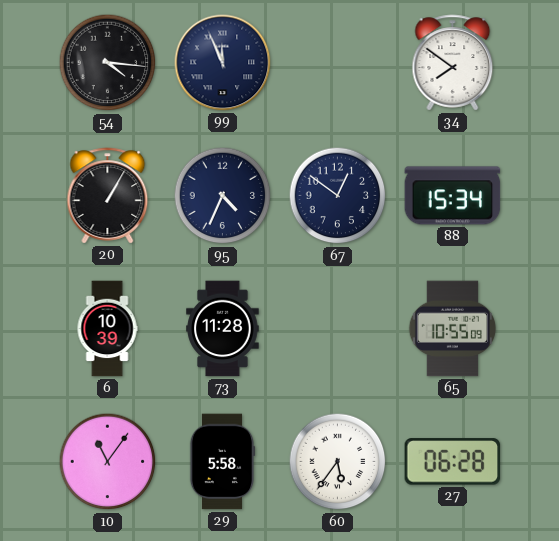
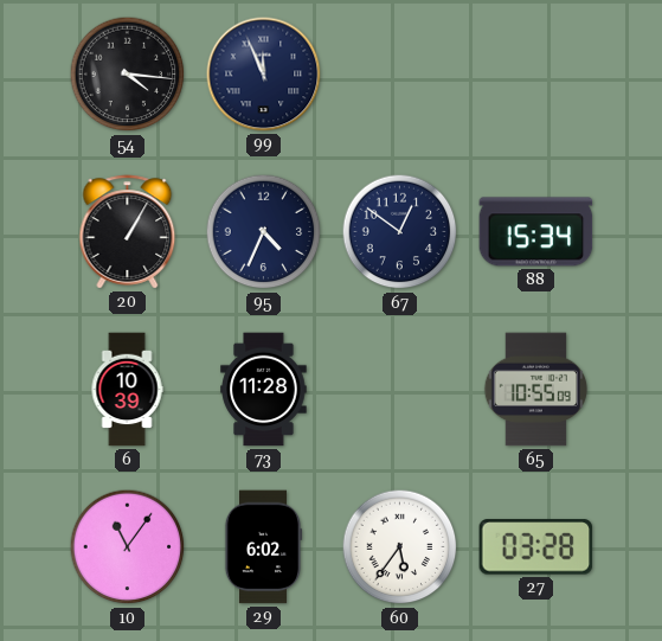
34: 7:51 -> none (453, 63)
29: 5:58 -> 6:02 (263, 547)
27: 06:28 -> 03:28 (536, 547)
